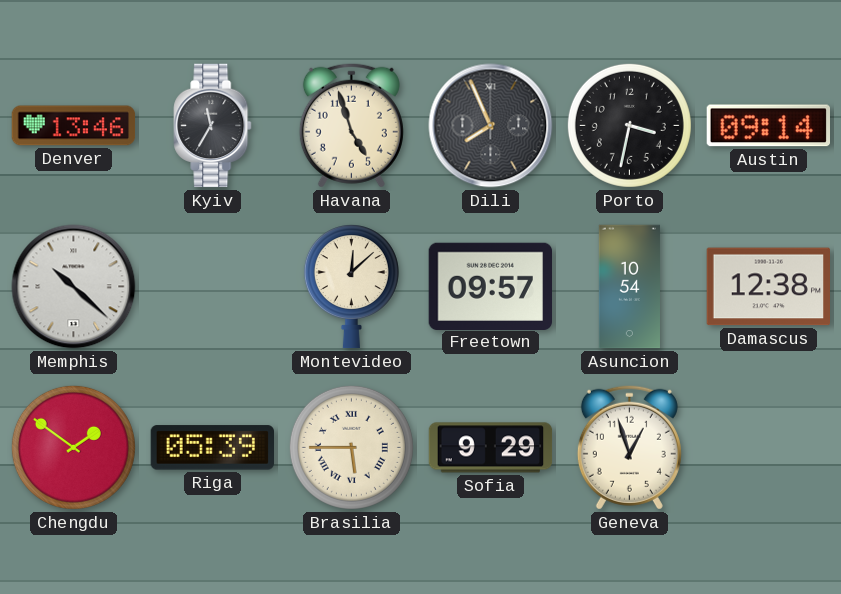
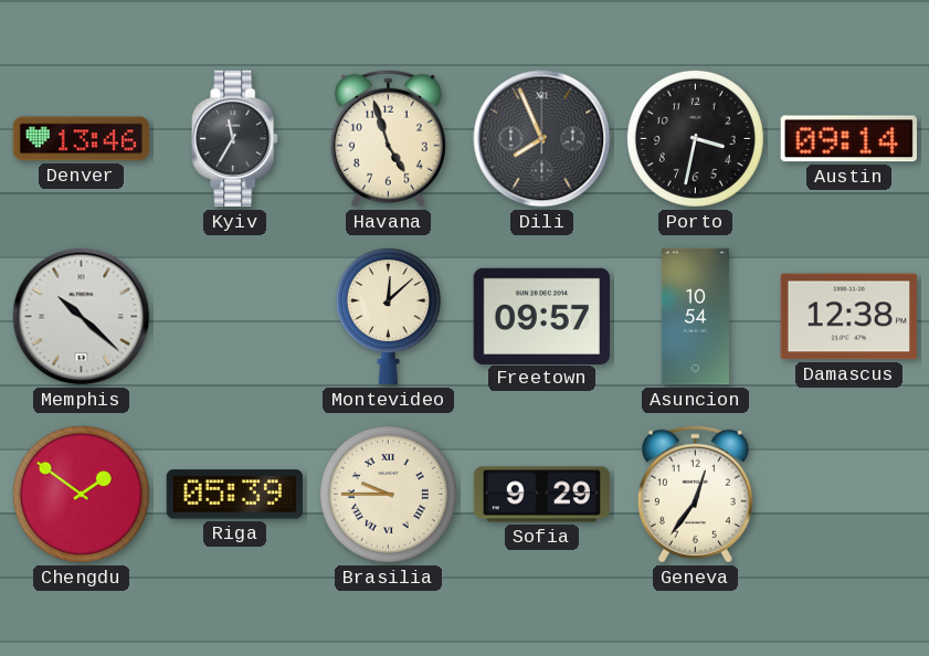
Brasilia: 5:45 -> 9:45 (388, 494)
Geneva: 12:57 -> 12:36 (695, 494)
